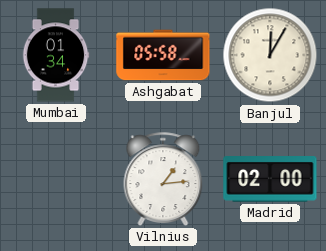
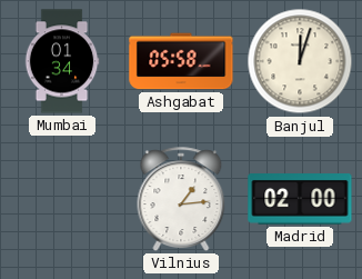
Banjul: 12:05 -> 12:03 (300, 61)
